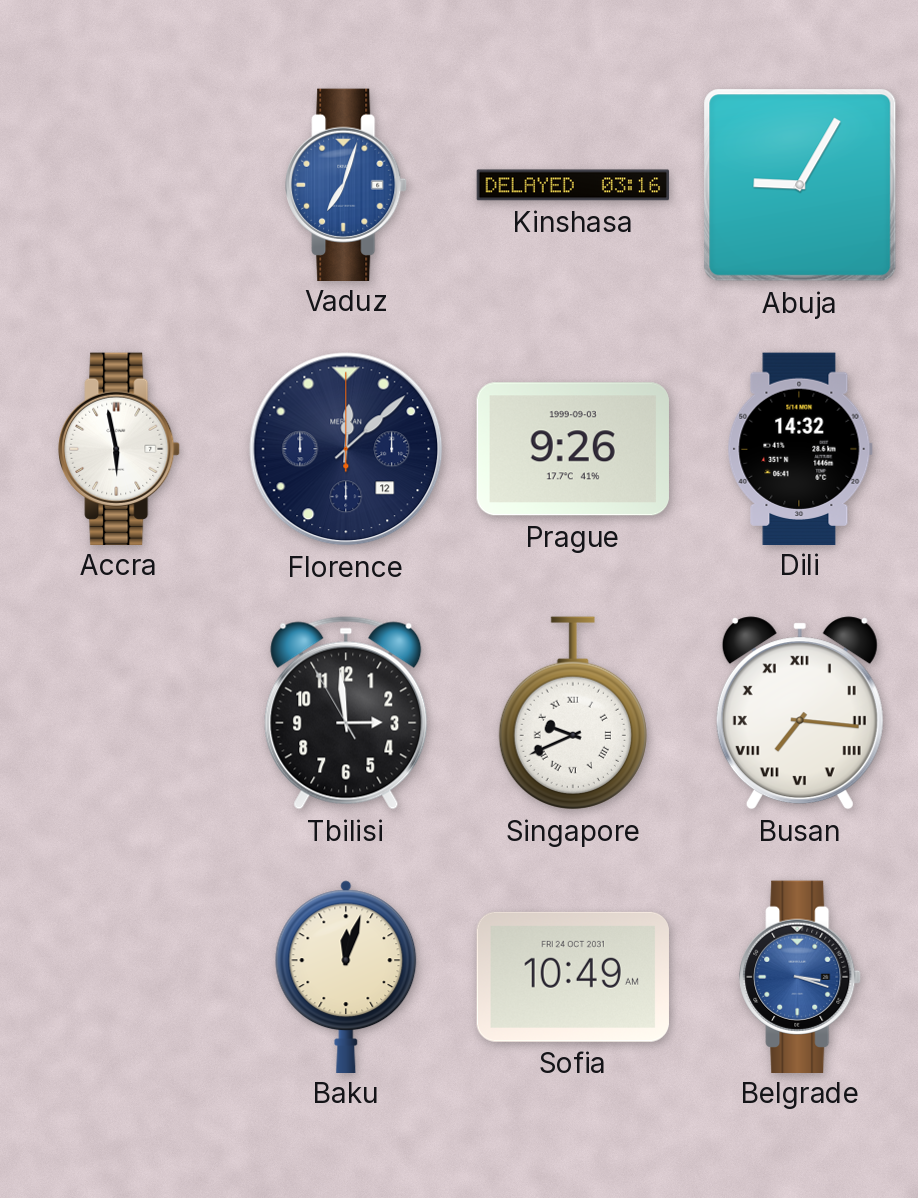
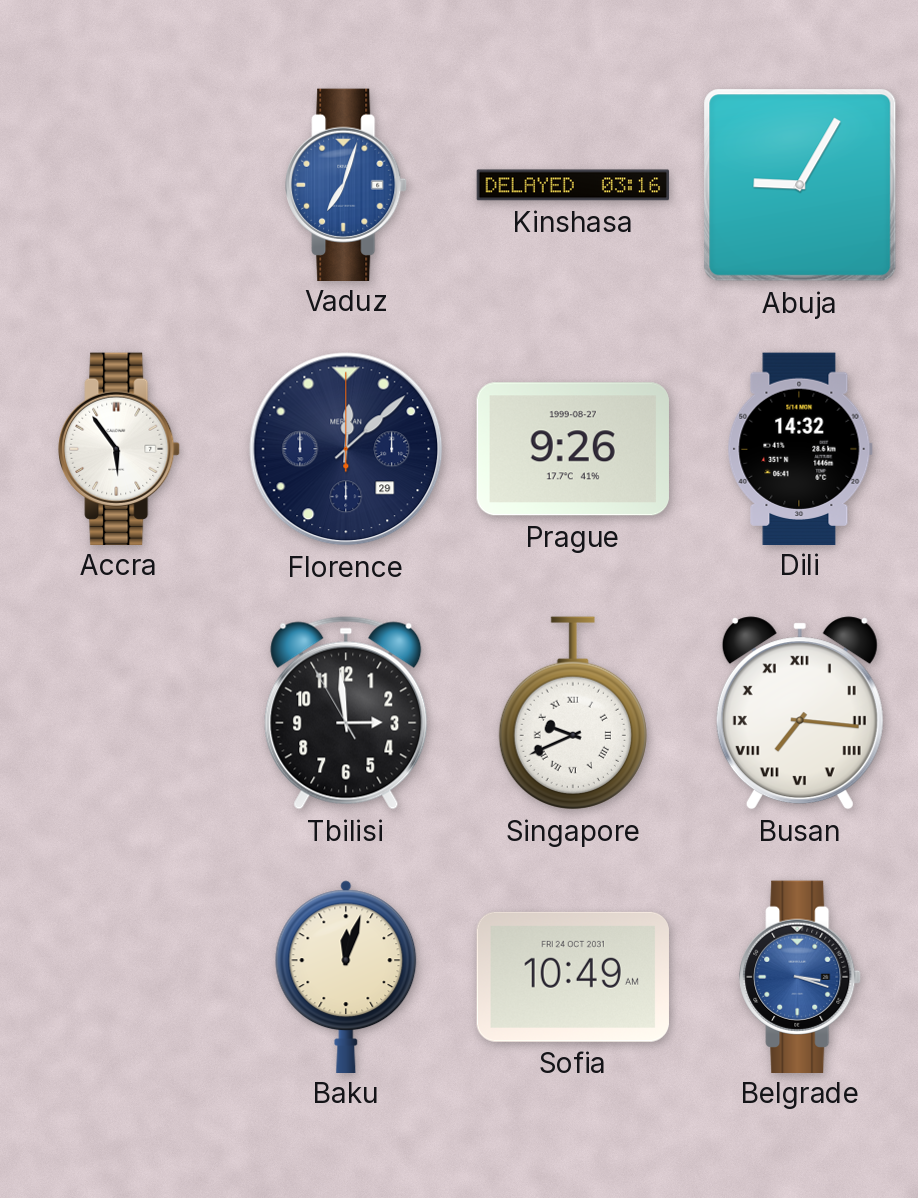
Accra: 5:58 -> 5:54 (119, 448)
Florence date: 12 -> 29 (346, 449)
Prague date: 1999-09-03 -> 1999-08-27 (573, 449)
